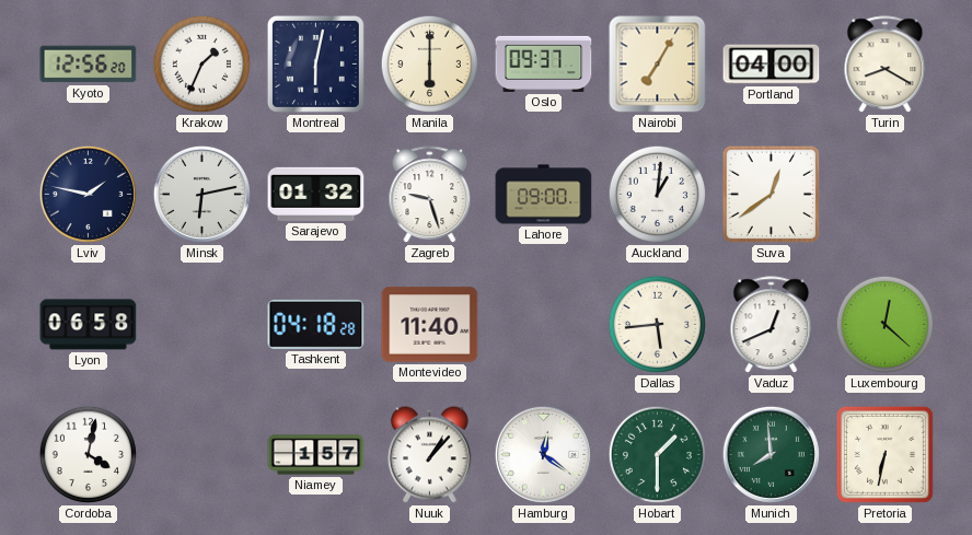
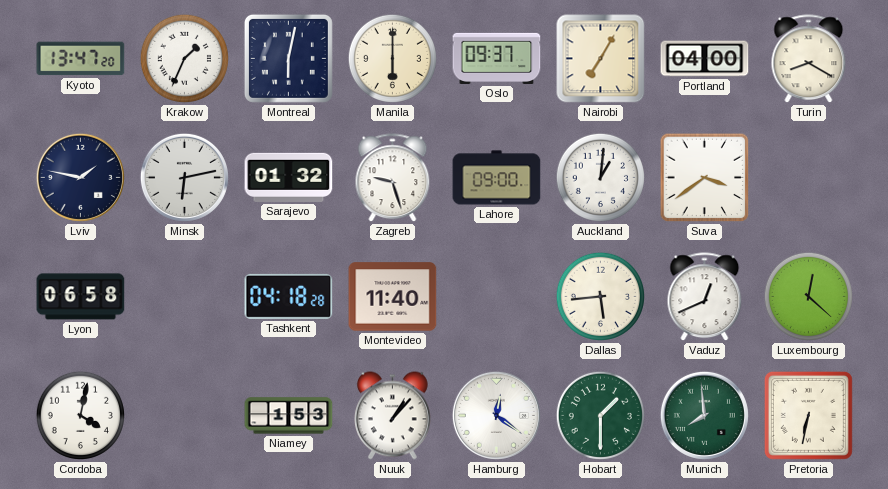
Kyoto: 12:56 -> 13:47 (81, 59)
Suva: 12:39 -> 3:39 (705, 178)
Niamey: 1:57 -> 1:53 (289, 416)
